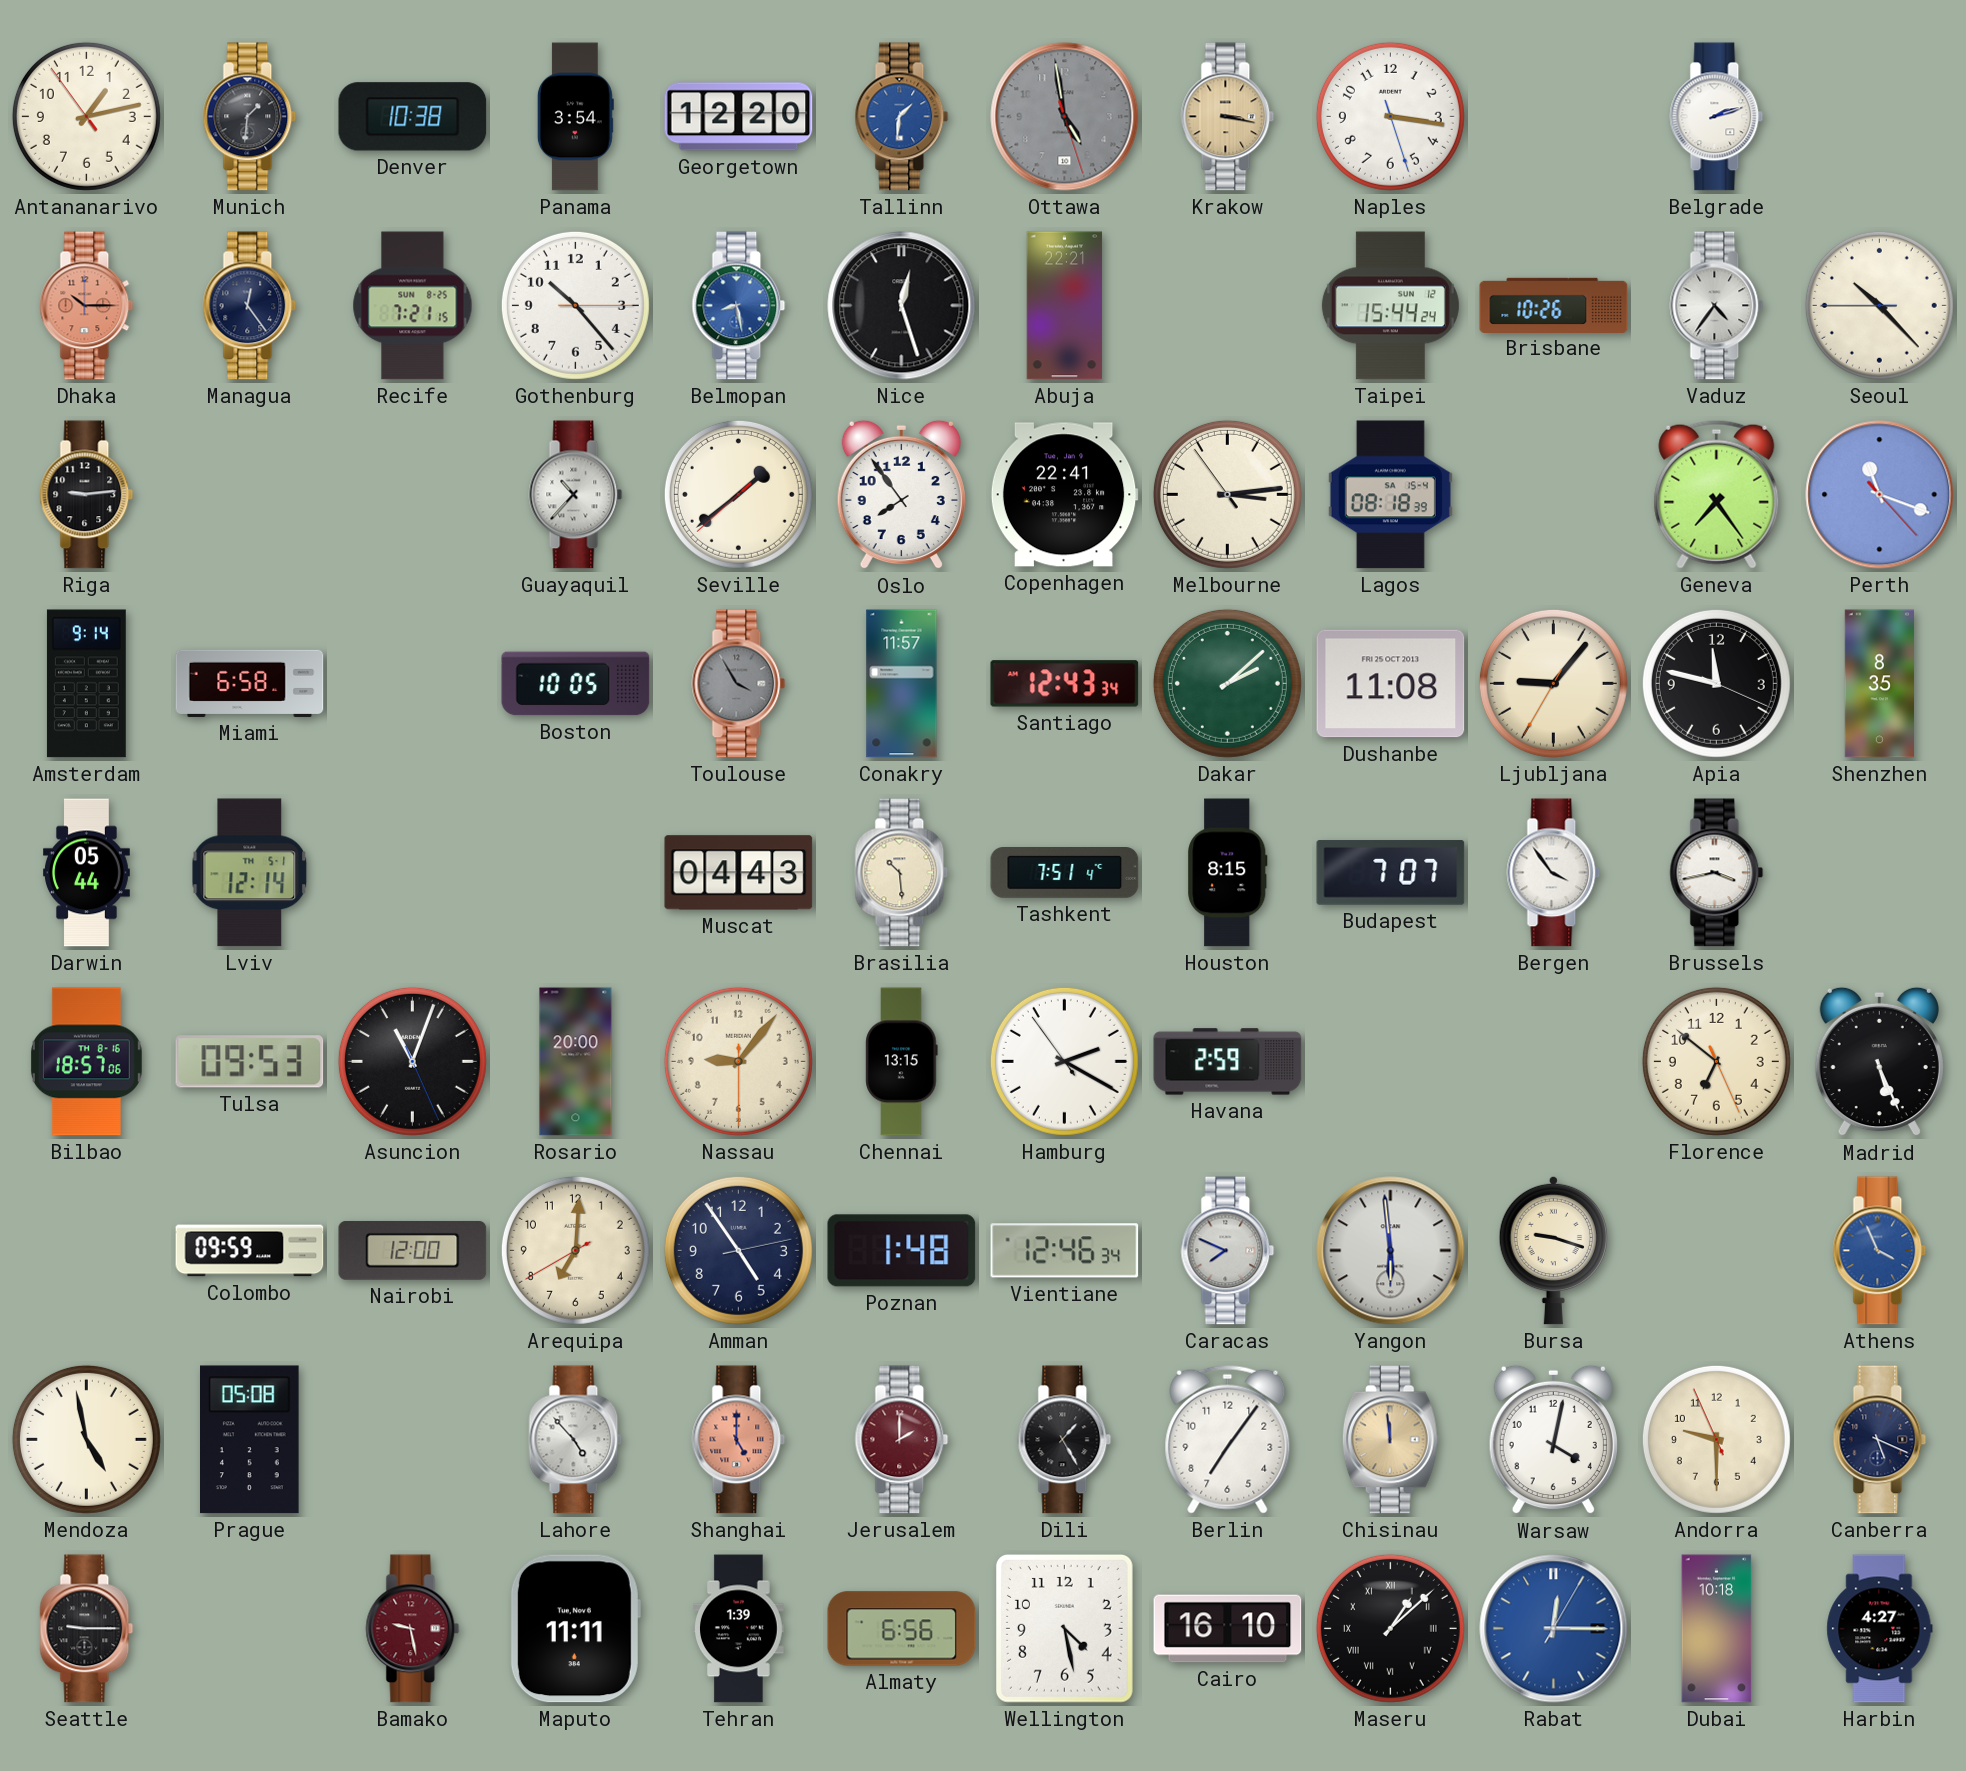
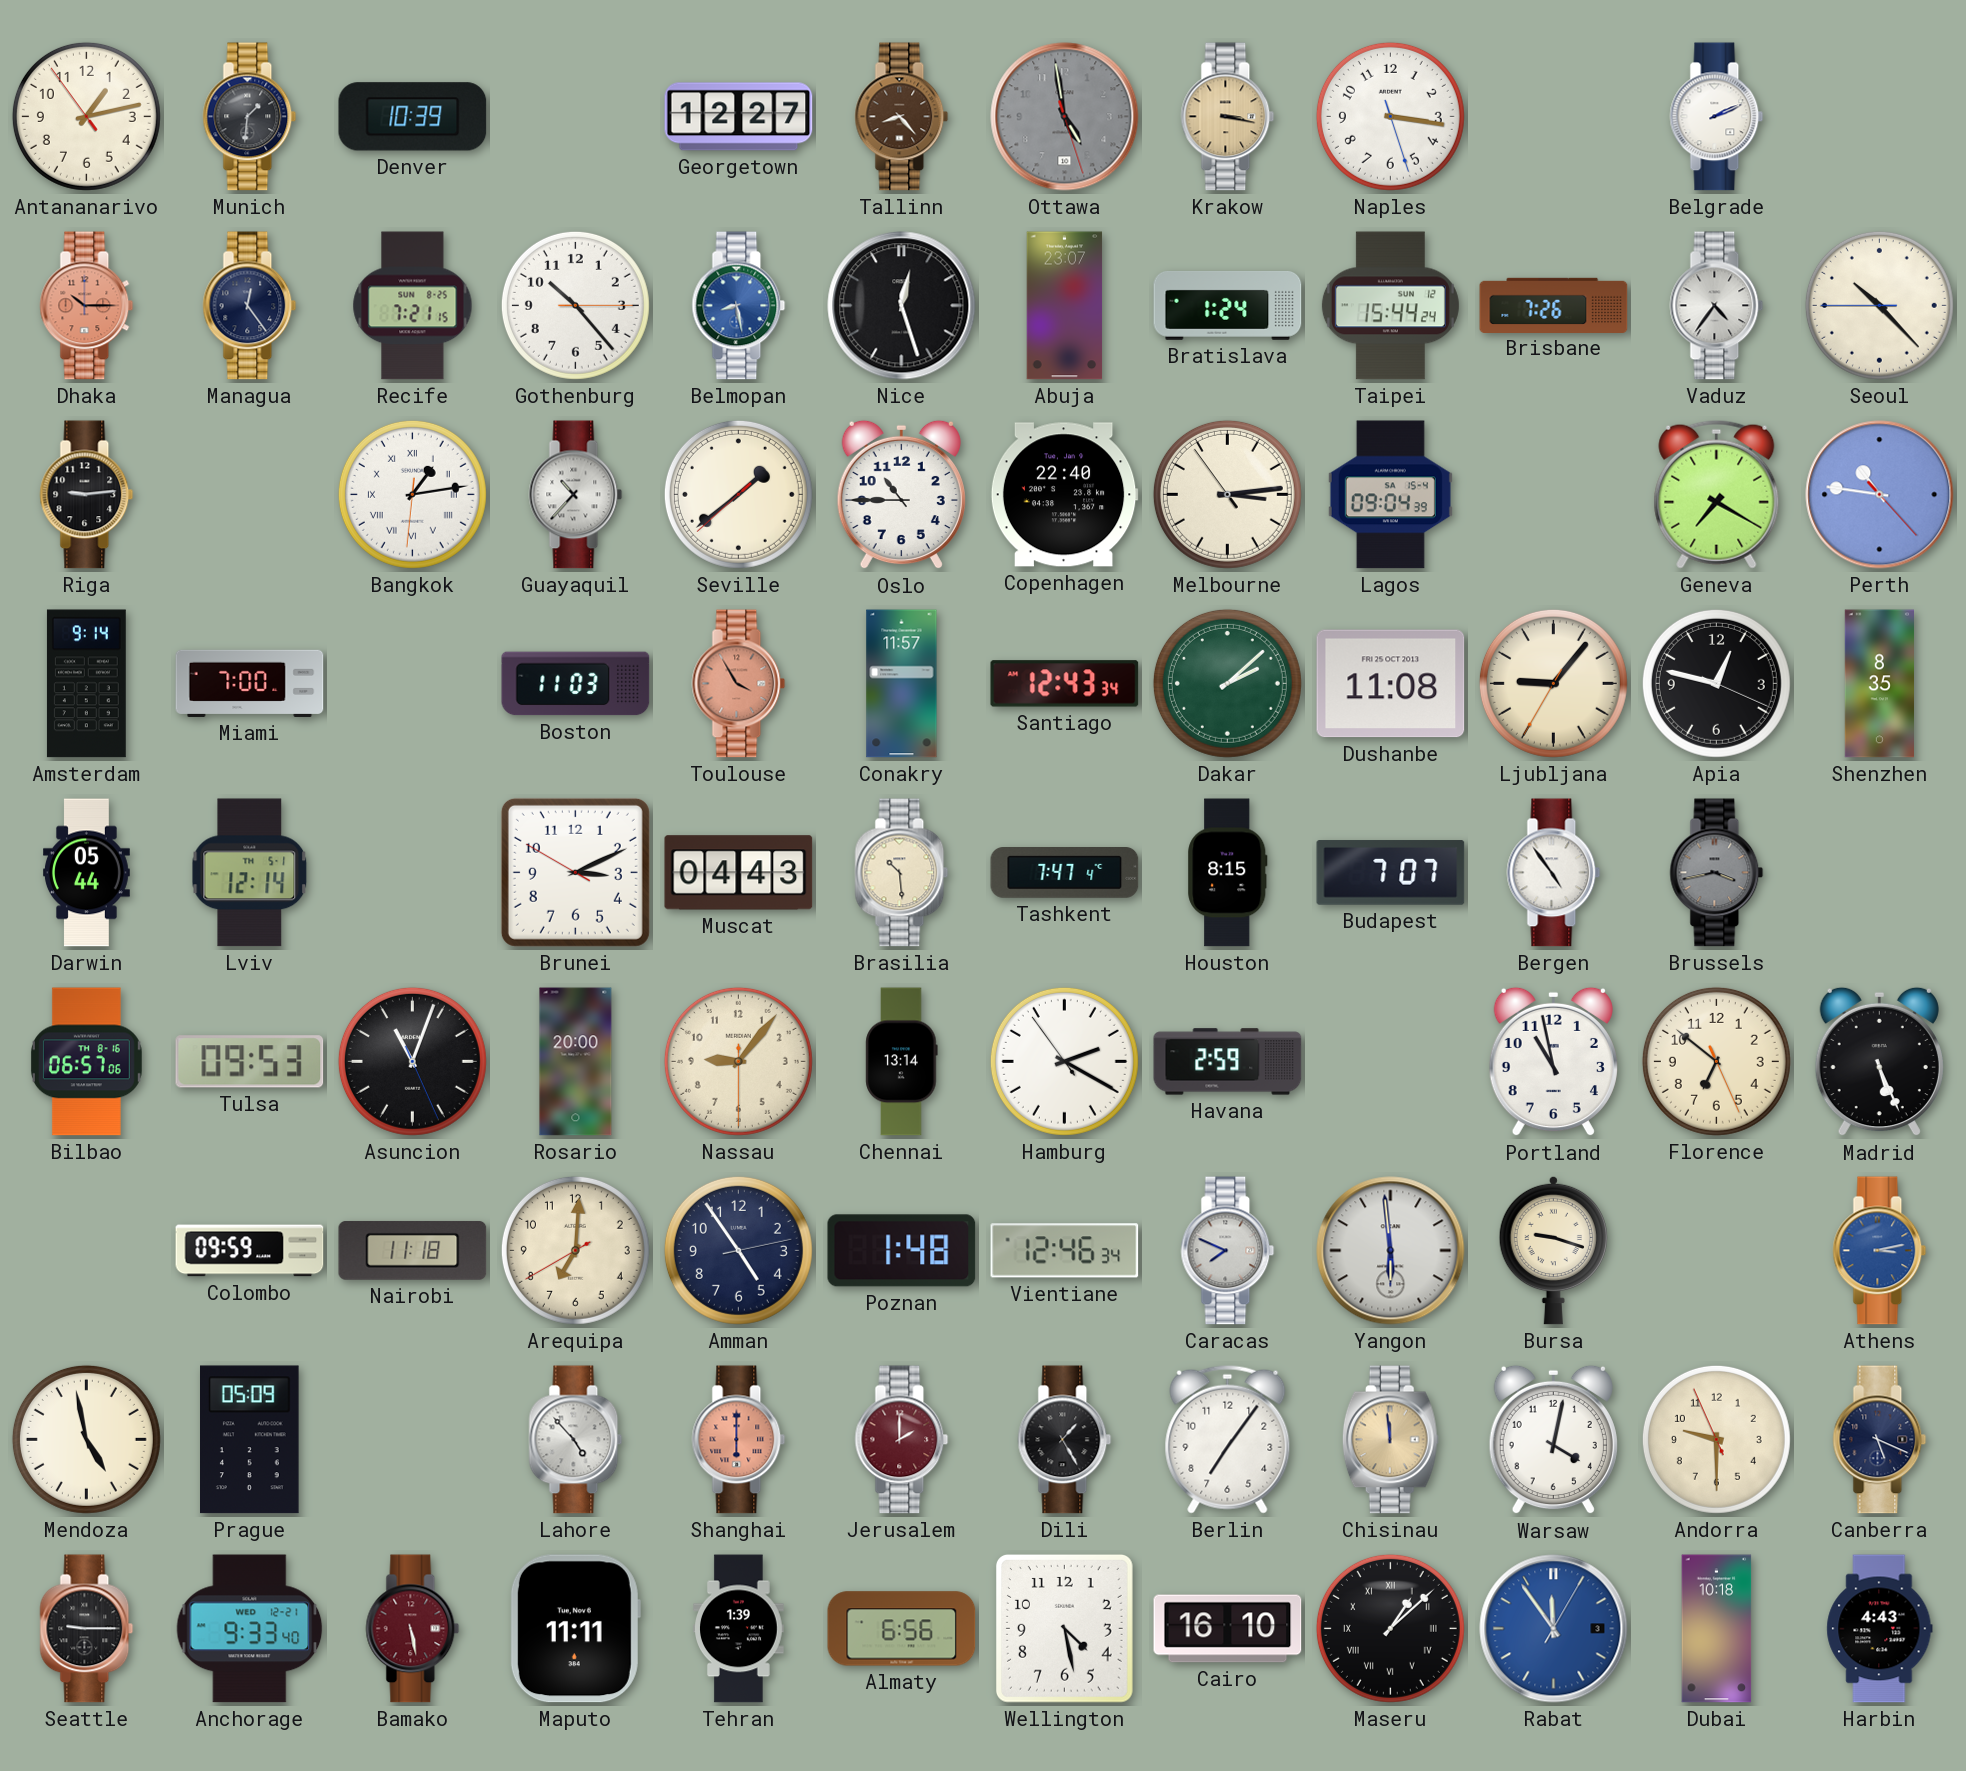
Denver: 10:38 -> 10:39 (413, 117)
Panama: 3:54 -> none (575, 117)
Georgetown: 12:20 -> 12:27 (739, 117)
Tallinn: 1:31 -> 8:23 (902, 117)
Tallinn dial: blue -> brown (902, 117)
Belgrade: 2:12 -> 2:11 (1717, 117)
Abuja: 22:21 -> 23:07 (1065, 306)
Bratislava: none -> 1:24 (1228, 305)
Brisbane: 10:26 -> 7:26 (1554, 305)
Bangkok: none -> 1:13 (412, 494)
Oslo: 7:54 -> 10:45 (901, 495)
Copenhagen: 22:41 -> 22:40 (1064, 495)
Lagos: 08:18 -> 09:04 (1390, 495)
Geneva: 7:24 -> 7:20 (1717, 494)
Perth: 11:18 -> 10:46 (1880, 495)
Miami: 6:58 -> 7:00 (250, 683)
Boston: 10:05 -> 11:03 (576, 684)
Toulouse dial: grey -> salmon (739, 684)
Apia: 11:47 -> 12:47 (1716, 683)
Brunei: none -> 3:10 (575, 872)
Tashkent: 7:51 -> 7:47 (1065, 873)
Bergen: 3:54 -> 4:54 (1554, 873)
Brussels dial: white -> grey (1717, 873)
Bilbao: 18:57 -> 06:57 (86, 1062)
Chennai: 13:15 -> 13:14 (902, 1062)
Portland: none -> 10:58 (1553, 1062)
Nairobi: 12:00 -> 11:18 (413, 1250)
Athens: 3:56 -> 3:13 (1880, 1251)
Prague: 05:08 -> 05:09 (250, 1440)
Shanghai: 5:00 -> 6:00 (739, 1440)
Anchorage: none -> 9:33 (250, 1629)
Bamako: 9:28 -> 5:28 (413, 1629)
Rabat: 12:15 -> 11:54 (1554, 1629)
Harbin: 4:27 -> 4:43 (1880, 1629)
